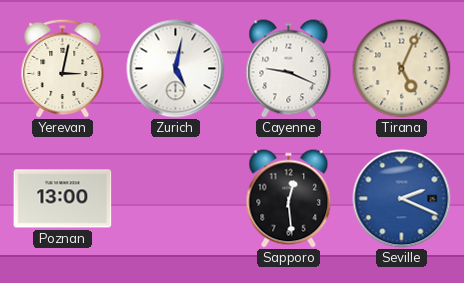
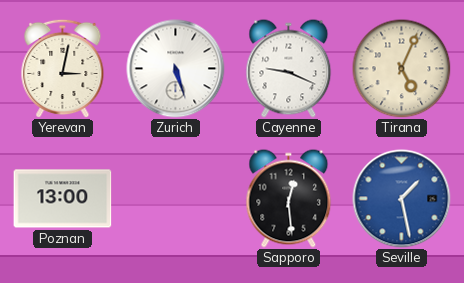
Zurich: 5:02 -> 5:27 (176, 69)
Seville: 2:19 -> 1:28 (402, 199)
